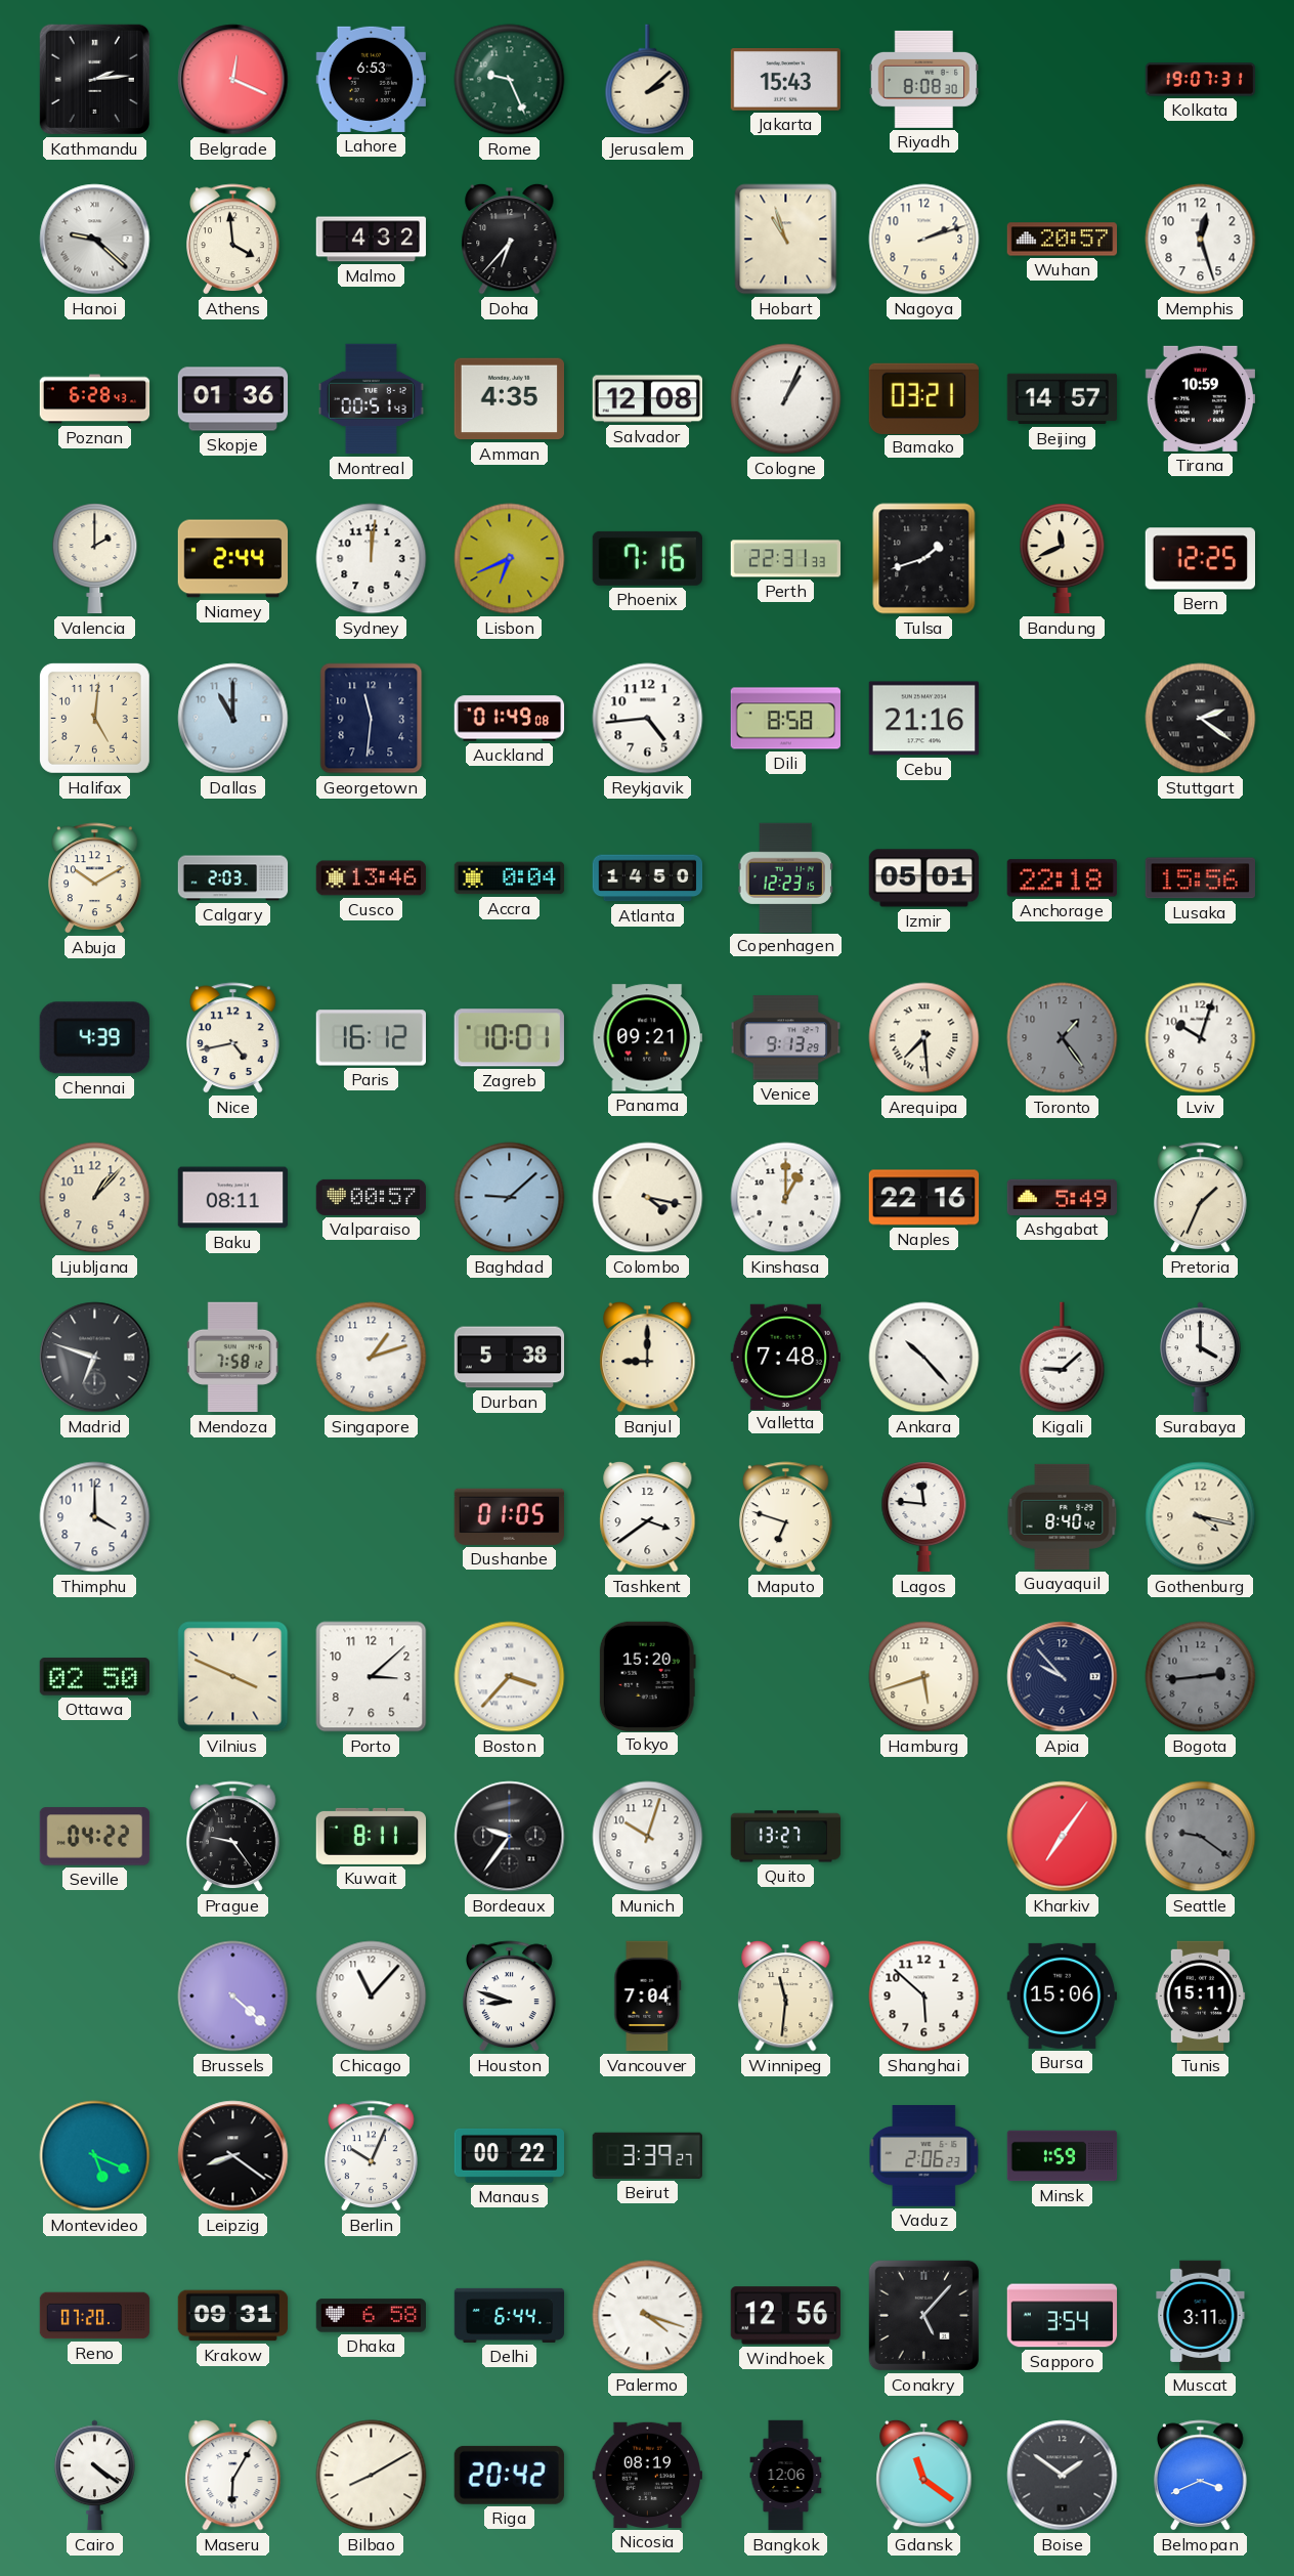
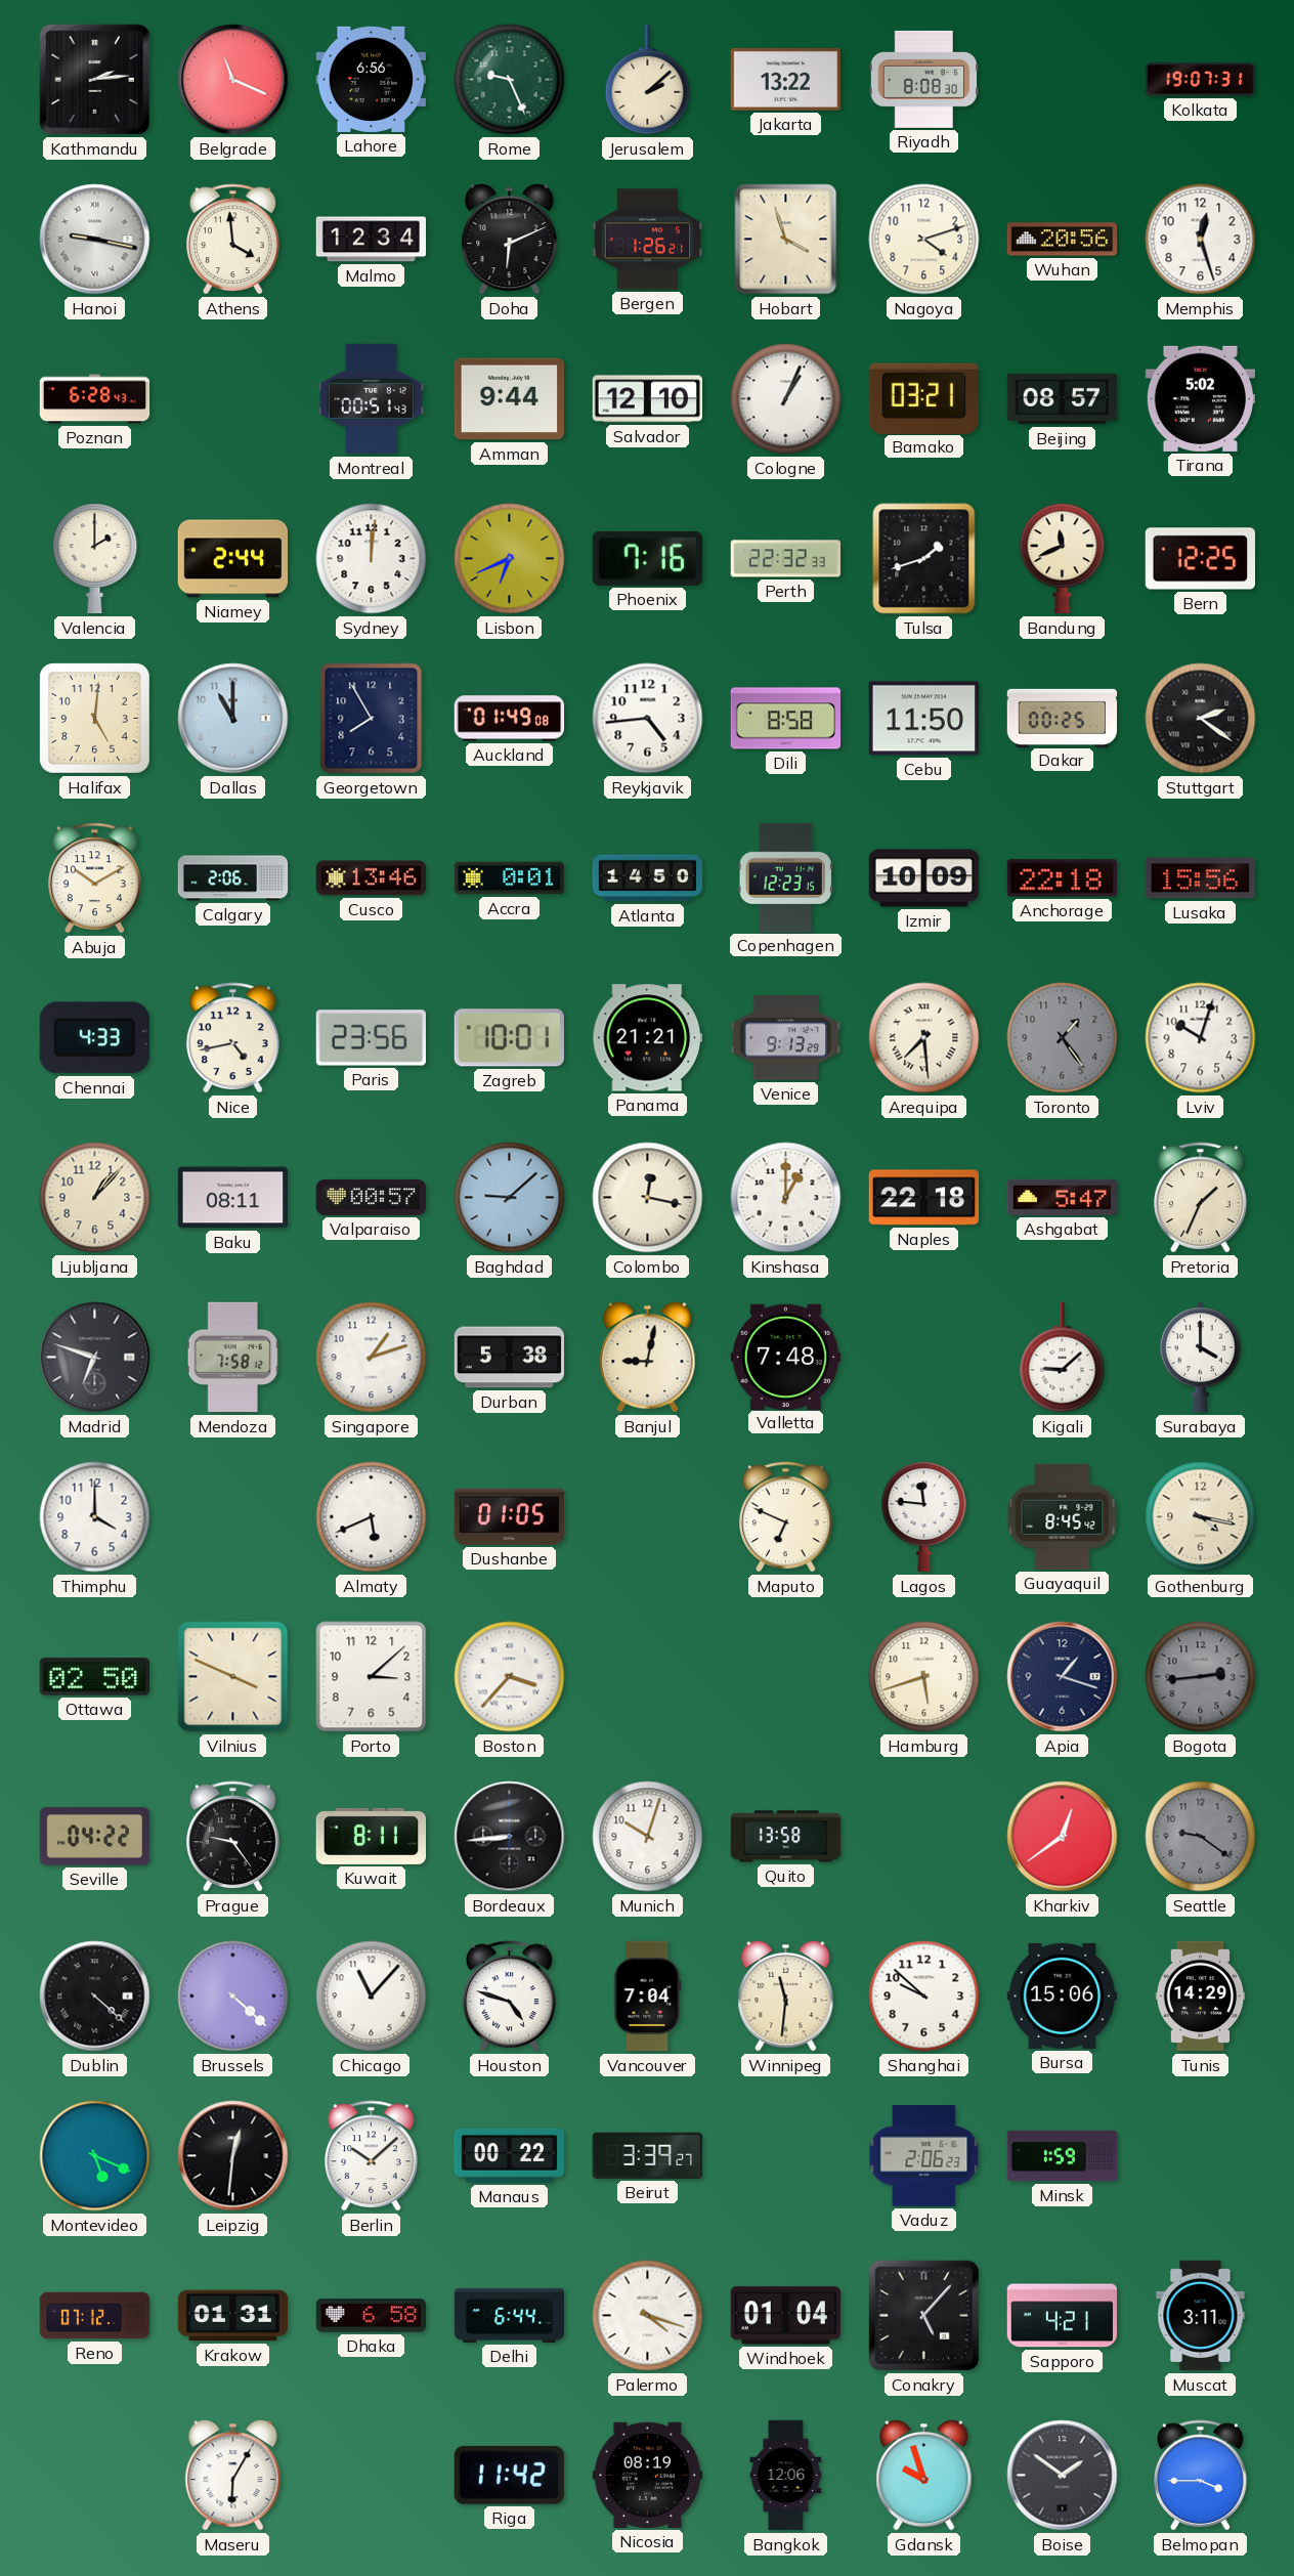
Belgrade: 12:19 -> 11:19 (233, 80)
Lahore: 6:53 -> 6:56 (371, 79)
Jakarta: 15:43 -> 13:22 (785, 80)
Hanoi: 9:22 -> 9:17 (95, 240)
Malmo: 4:32 -> 12:34 (372, 240)
Doha: 6:37 -> 6:11 (510, 239)
Bergen: none -> 1:26 (648, 240)
Hobart: 10:57 -> 3:57 (786, 240)
Nagoya: 2:12 -> 4:12 (924, 240)
Wuhan: 20:57 -> 20:56 (1063, 240)
Skopje: 01:36 -> none (233, 399)
Amman: 4:35 -> 9:44 (509, 399)
Salvador: 12:08 -> 12:10 (648, 399)
Beijing: 14:57 -> 08:57 (1062, 399)
Tirana: 10:59 -> 5:02 (1200, 398)
Perth: 22:31 -> 22:32 (786, 559)
Georgetown: 11:31 -> 7:55 (372, 719)
Cebu: 21:16 -> 11:50 (923, 719)
Dakar: none -> 00:25 (1063, 718)
Calgary: 2:03 -> 2:06 (233, 878)
Accra: 0:04 -> 0:01 (510, 878)
Izmir: 05:01 -> 10:09 (924, 878)
Chennai: 4:39 -> 4:33 (94, 1038)
Paris: 16:12 -> 23:56 (371, 1038)
Panama: 09:21 -> 21:21 (647, 1038)
Colombo: 4:17 -> 12:17 (648, 1198)
Naples: 22:16 -> 22:18 (924, 1198)
Ashgabat: 5:49 -> 5:47 (1062, 1197)
Banjul: 9:00 -> 9:02 (648, 1357)
Ankara: 10:23 -> none (924, 1358)
Almaty: none -> 5:41 (372, 1517)
Tashkent: 3:39 -> none (648, 1516)
Maputo: 6:48 -> 6:49 (786, 1517)
Guayaquil: 8:40 -> 8:45 (1063, 1516)
Tokyo: 15:20 -> none (647, 1676)
Apia: 9:53 -> 1:18 (1063, 1677)
Bordeaux: 9:36 -> 8:44 (510, 1837)
Quito: 13:27 -> 13:58 (786, 1837)
Kharkiv: 7:06 -> 12:39 (1063, 1837)
Dublin: none -> 4:22 (95, 1997)
Houston: 8:48 -> 4:48 (510, 1997)
Shanghai: 5:52 -> 9:52 (924, 1997)
Tunis: 15:11 -> 14:29 (1201, 1997)
Leipzig: 8:21 -> 12:31 (233, 2156)
Berlin: 10:04 -> 10:08 (372, 2156)
Reno: 07:20 -> 07:12 (95, 2316)
Krakow: 09:31 -> 01:31 (233, 2316)
Windhoek: 12:56 -> 01:04 (785, 2316)
Sapporo: 3:54 -> 4:21 (1063, 2316)
Cairo: 4:21 -> none (95, 2476)
Bilbao: 8:10 -> none (372, 2476)
Riga: 20:42 -> 11:42 (509, 2475)
Gdansk: 11:21 -> 9:57 (924, 2475)
Belmopan: 3:41 -> 3:45 (1201, 2476)
